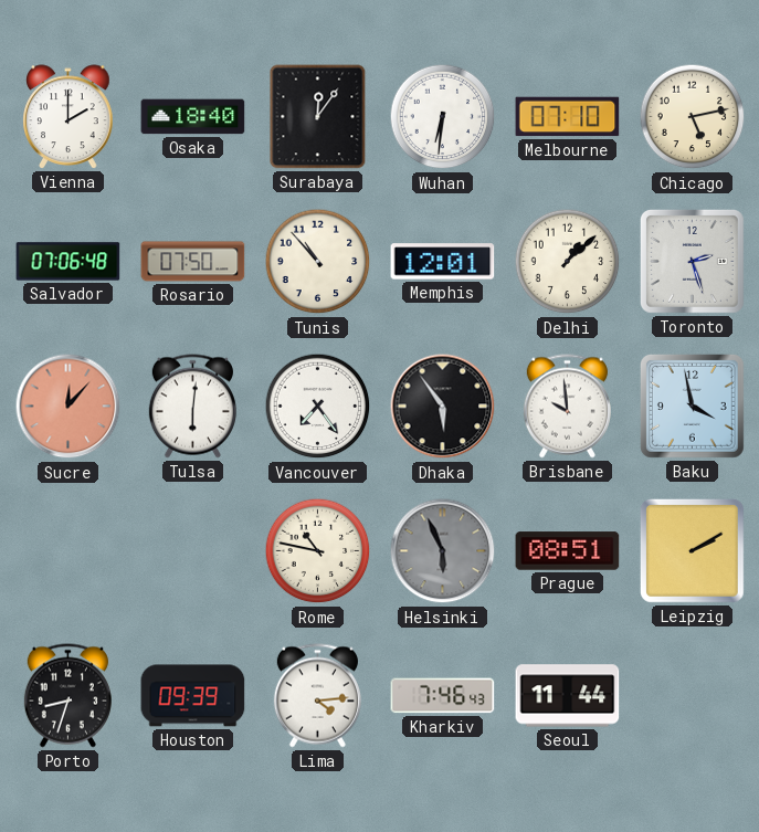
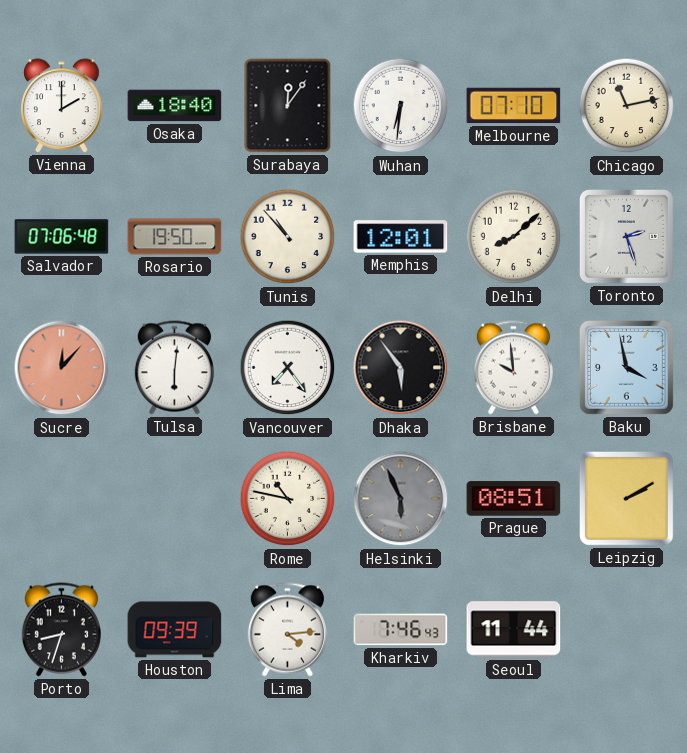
Chicago: 5:13 -> 11:13 (627, 106)
Rosario: 07:50 -> 19:50 (175, 237)
Delhi: 1:08 -> 8:08 (514, 237)
